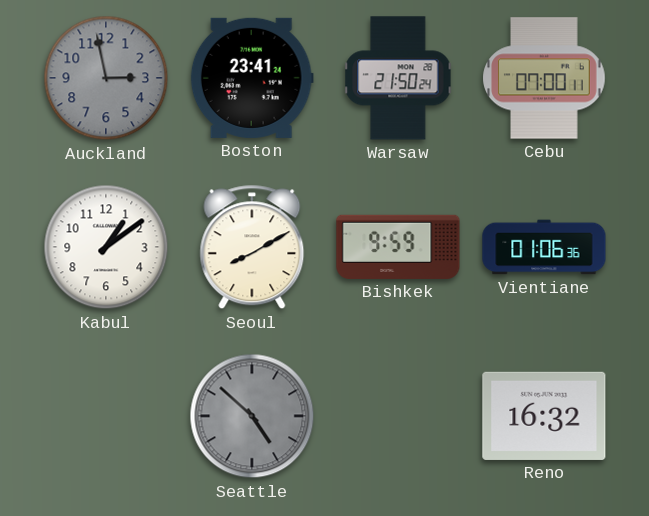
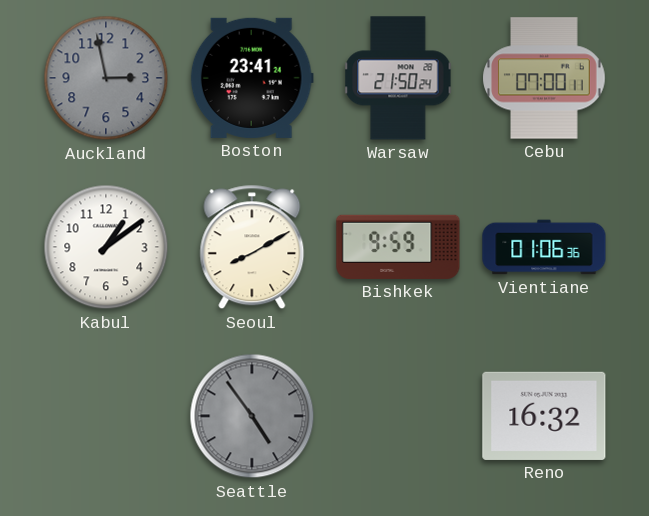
Seattle: 4:52 -> 4:54 (252, 416)
